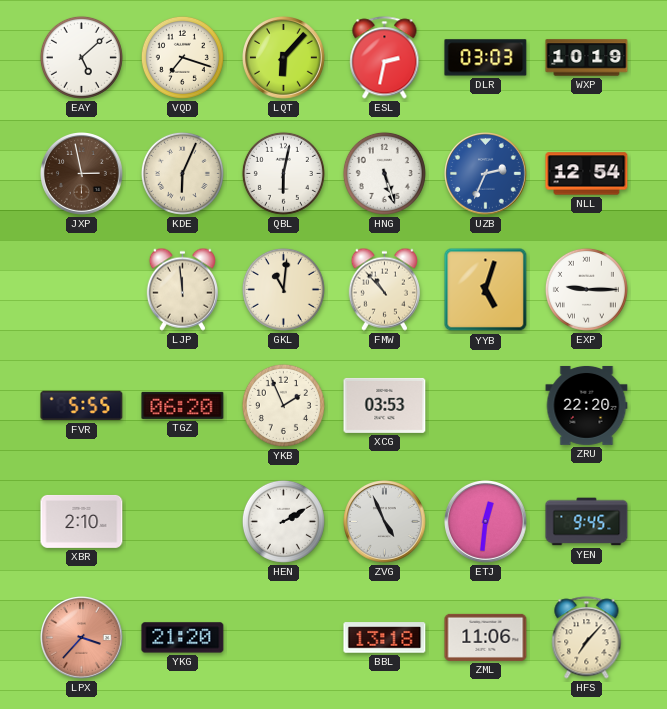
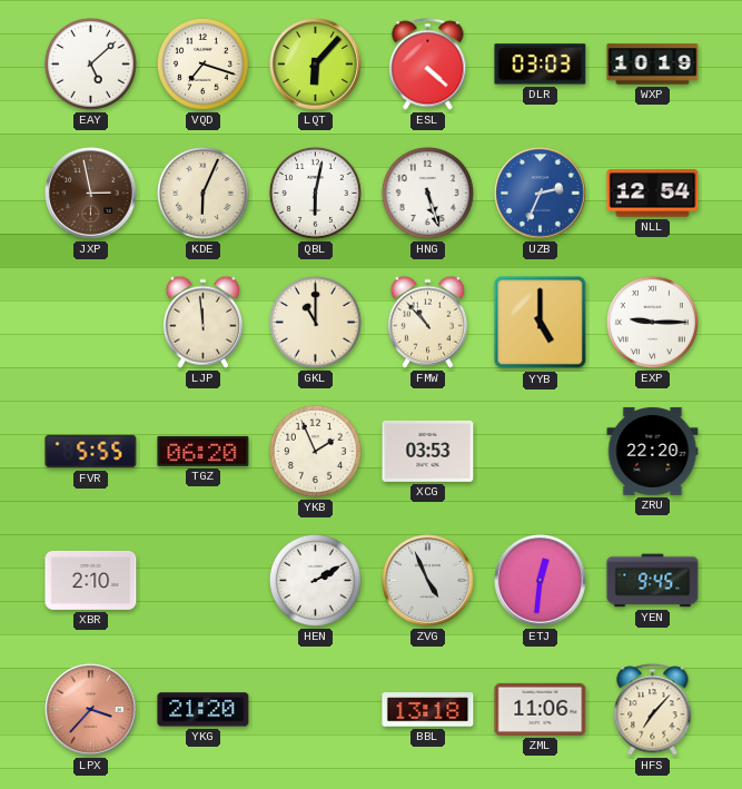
ESL: 2:32 -> 4:22 (428, 65)
GKL: 11:01 -> 11:00 (315, 322)
YYB: 5:03 -> 5:00 (541, 323)
